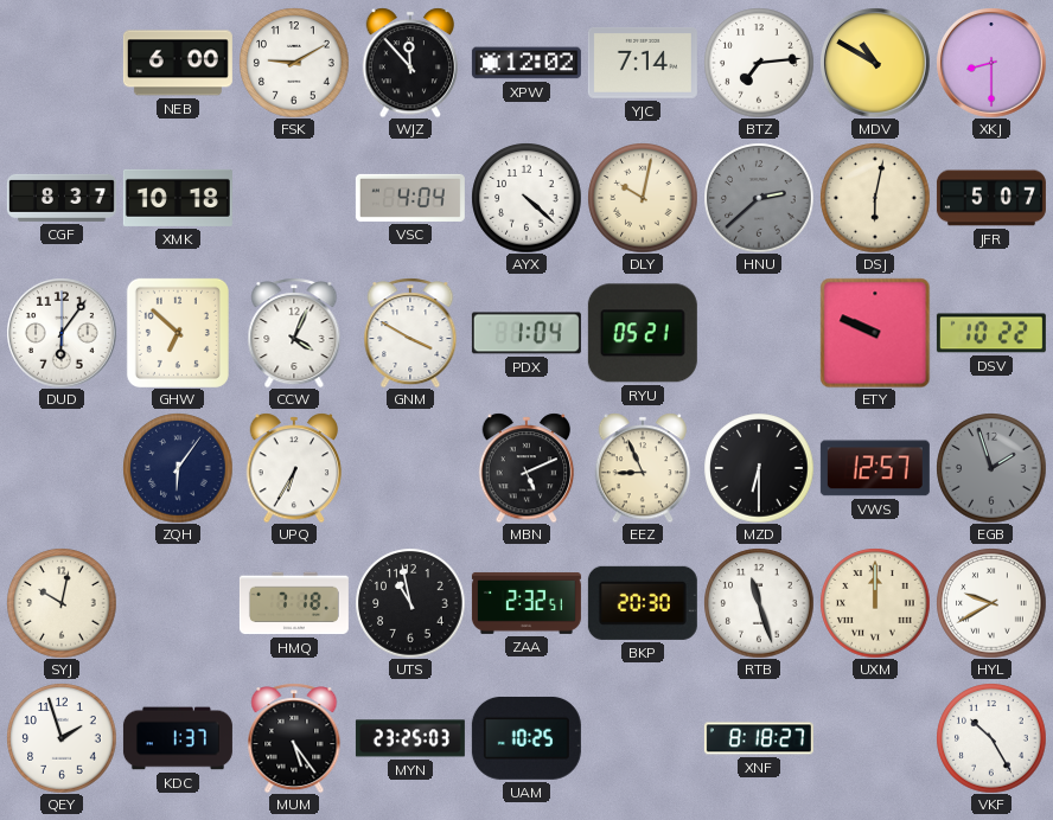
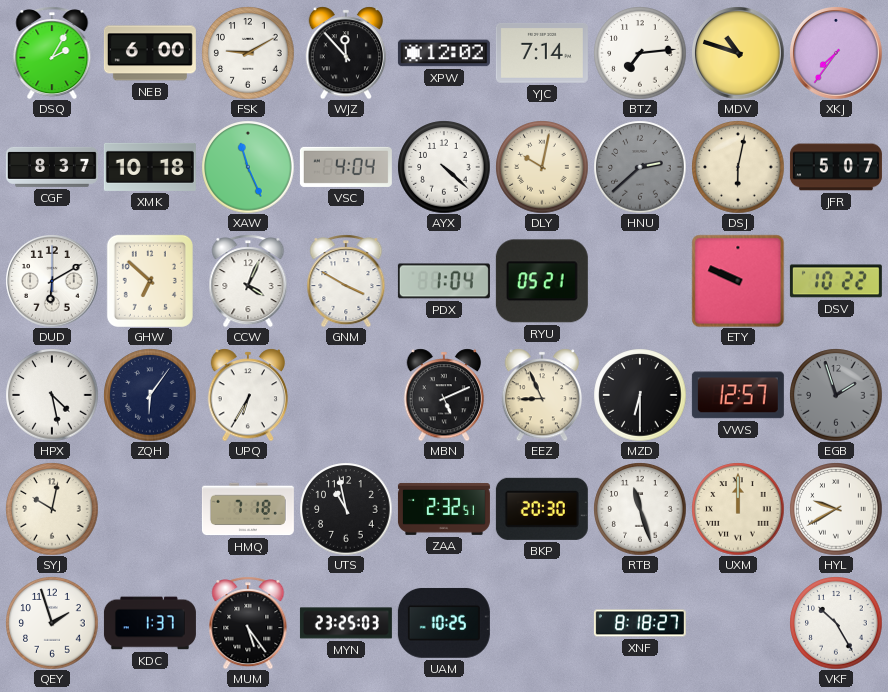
DSQ: none -> 2:05 (52, 53)
MDV: 10:50 -> 10:48 (738, 53)
XKJ: 8:30 -> 7:36 (836, 53)
XAW: none -> 11:26 (248, 167)
DUD: 6:06 -> 6:10 (52, 281)
HPX: none -> 4:28 (52, 395)
